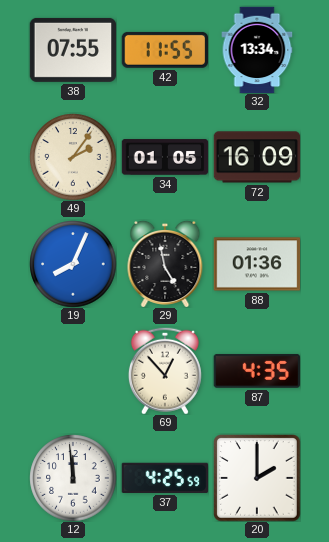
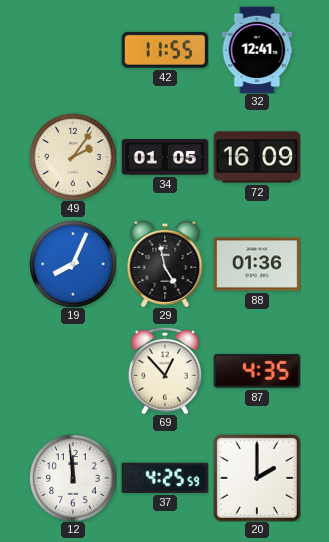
38: 07:55 -> none (73, 50)
32: 13:34 -> 12:41 (257, 50)
